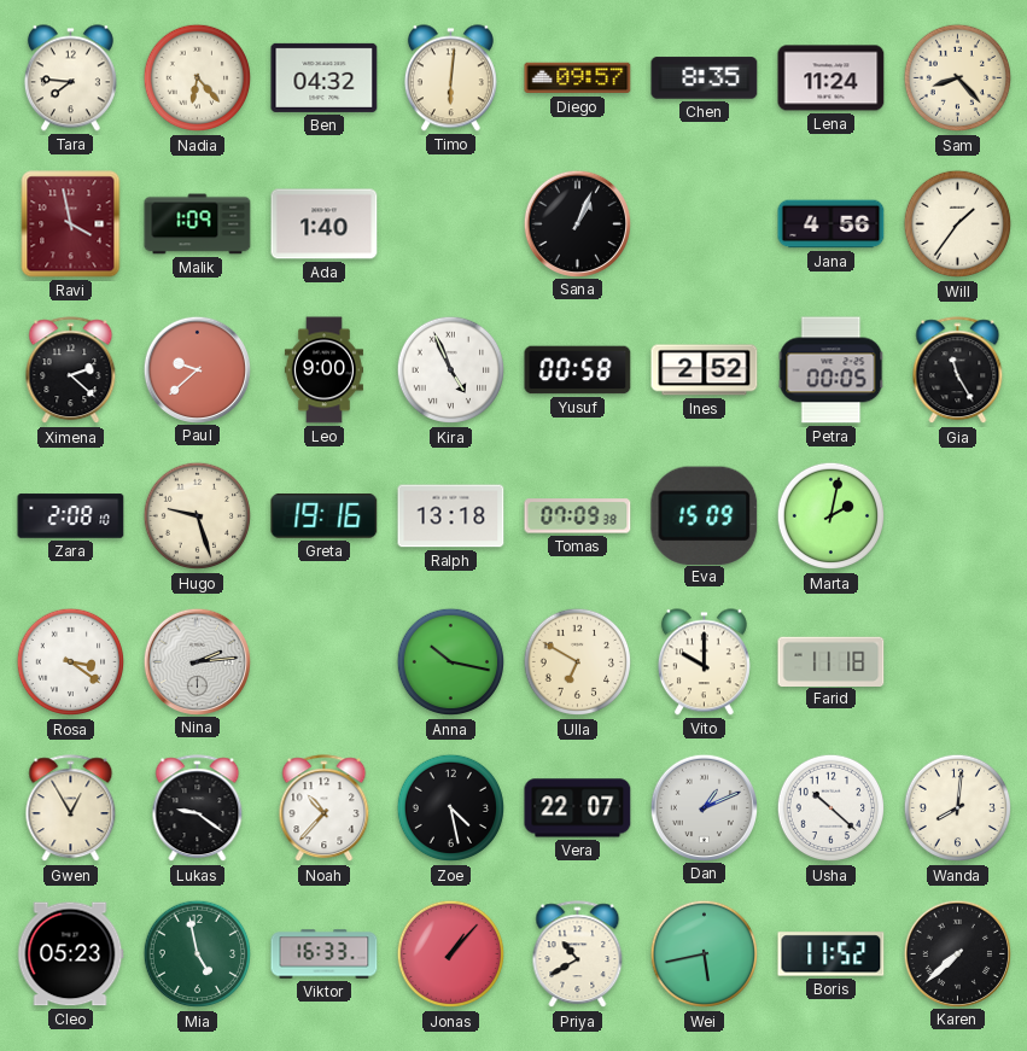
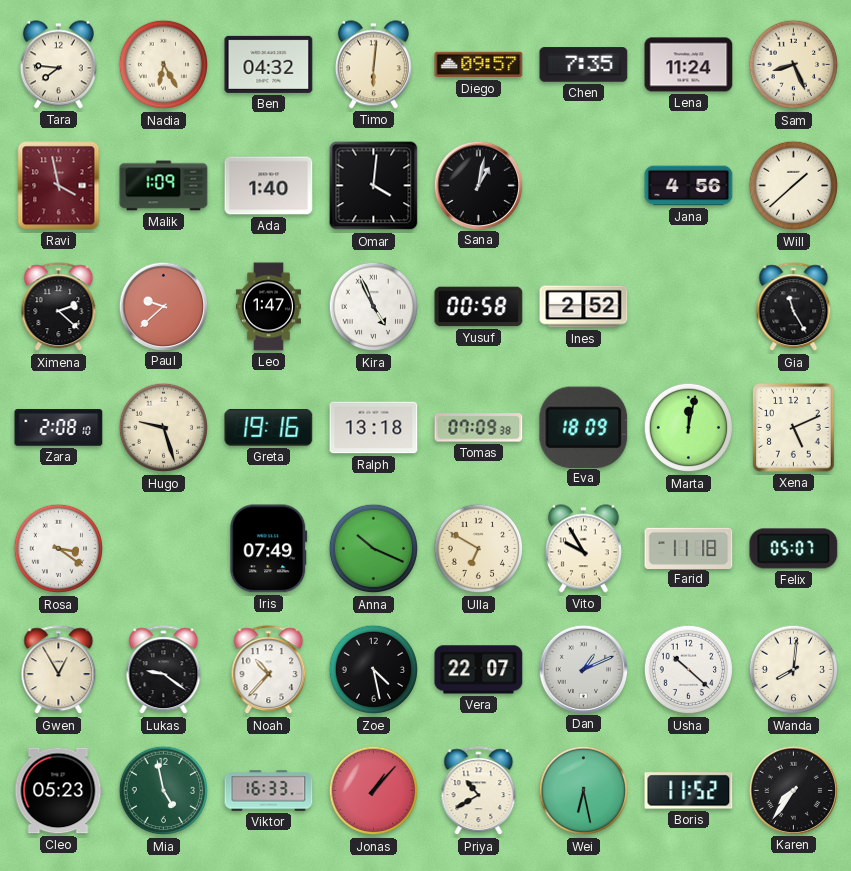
Nadia: 6:23 -> 6:25 (164, 65)
Chen: 8:35 -> 7:35 (584, 65)
Sam: 8:23 -> 8:26 (794, 65)
Omar: none -> 4:01 (374, 186)
Sana: 1:04 -> 1:02 (478, 185)
Will: 1:36 -> 1:38 (794, 186)
Leo: 9:00 -> 1:47 (268, 307)
Petra: 00:05 -> none (831, 370)
Eva: 15:09 -> 18:09 (584, 427)
Marta: 2:02 -> 12:02 (689, 428)
Xena: none -> 5:11 (794, 428)
Nina: 2:14 -> none (197, 661)
Iris: none -> 07:49 (269, 549)
Anna: 10:17 -> 10:19 (374, 549)
Vito: 10:00 -> 9:55 (583, 549)
Felix: none -> 05:07 (794, 549)
Wei: 5:43 -> 6:28 (584, 791)
Karen: 7:38 -> 7:36 (793, 790)
